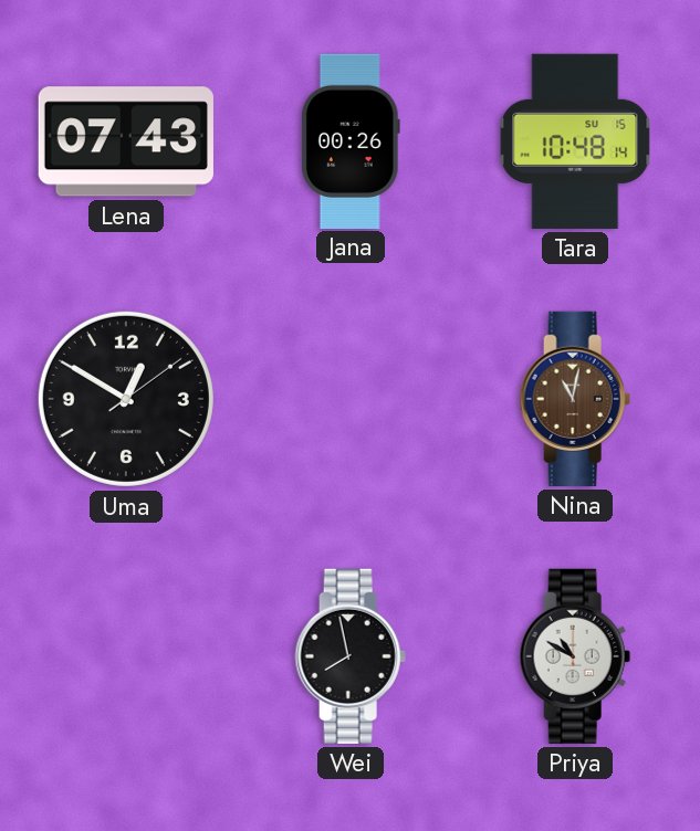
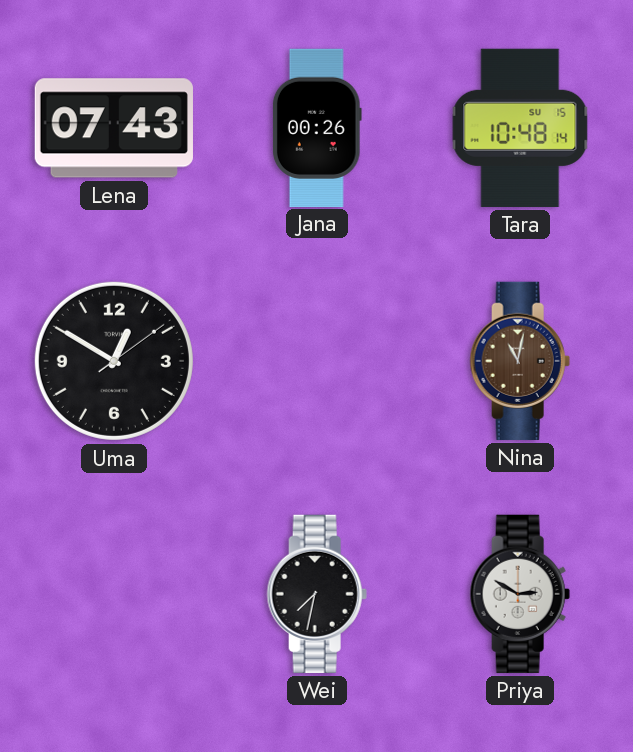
Wei: 7:58 -> 7:32 (317, 594)
Priya: 10:50 -> 2:50 (520, 594)
